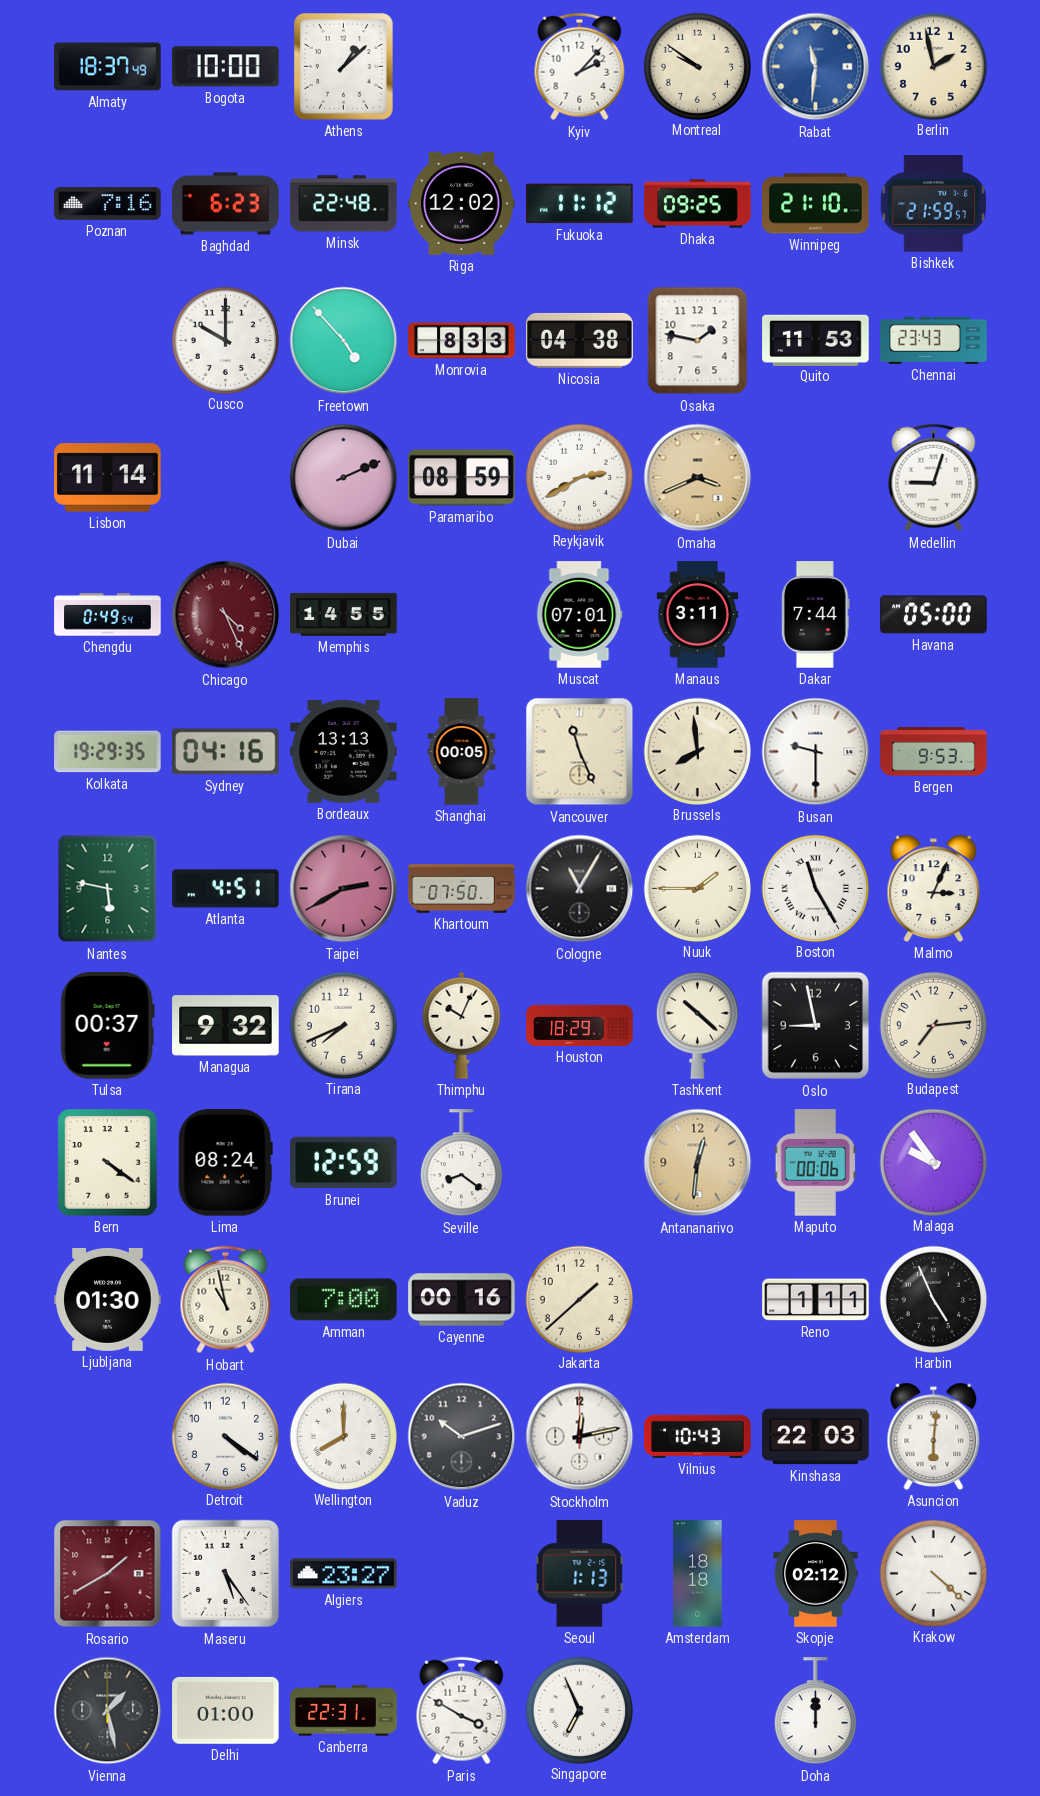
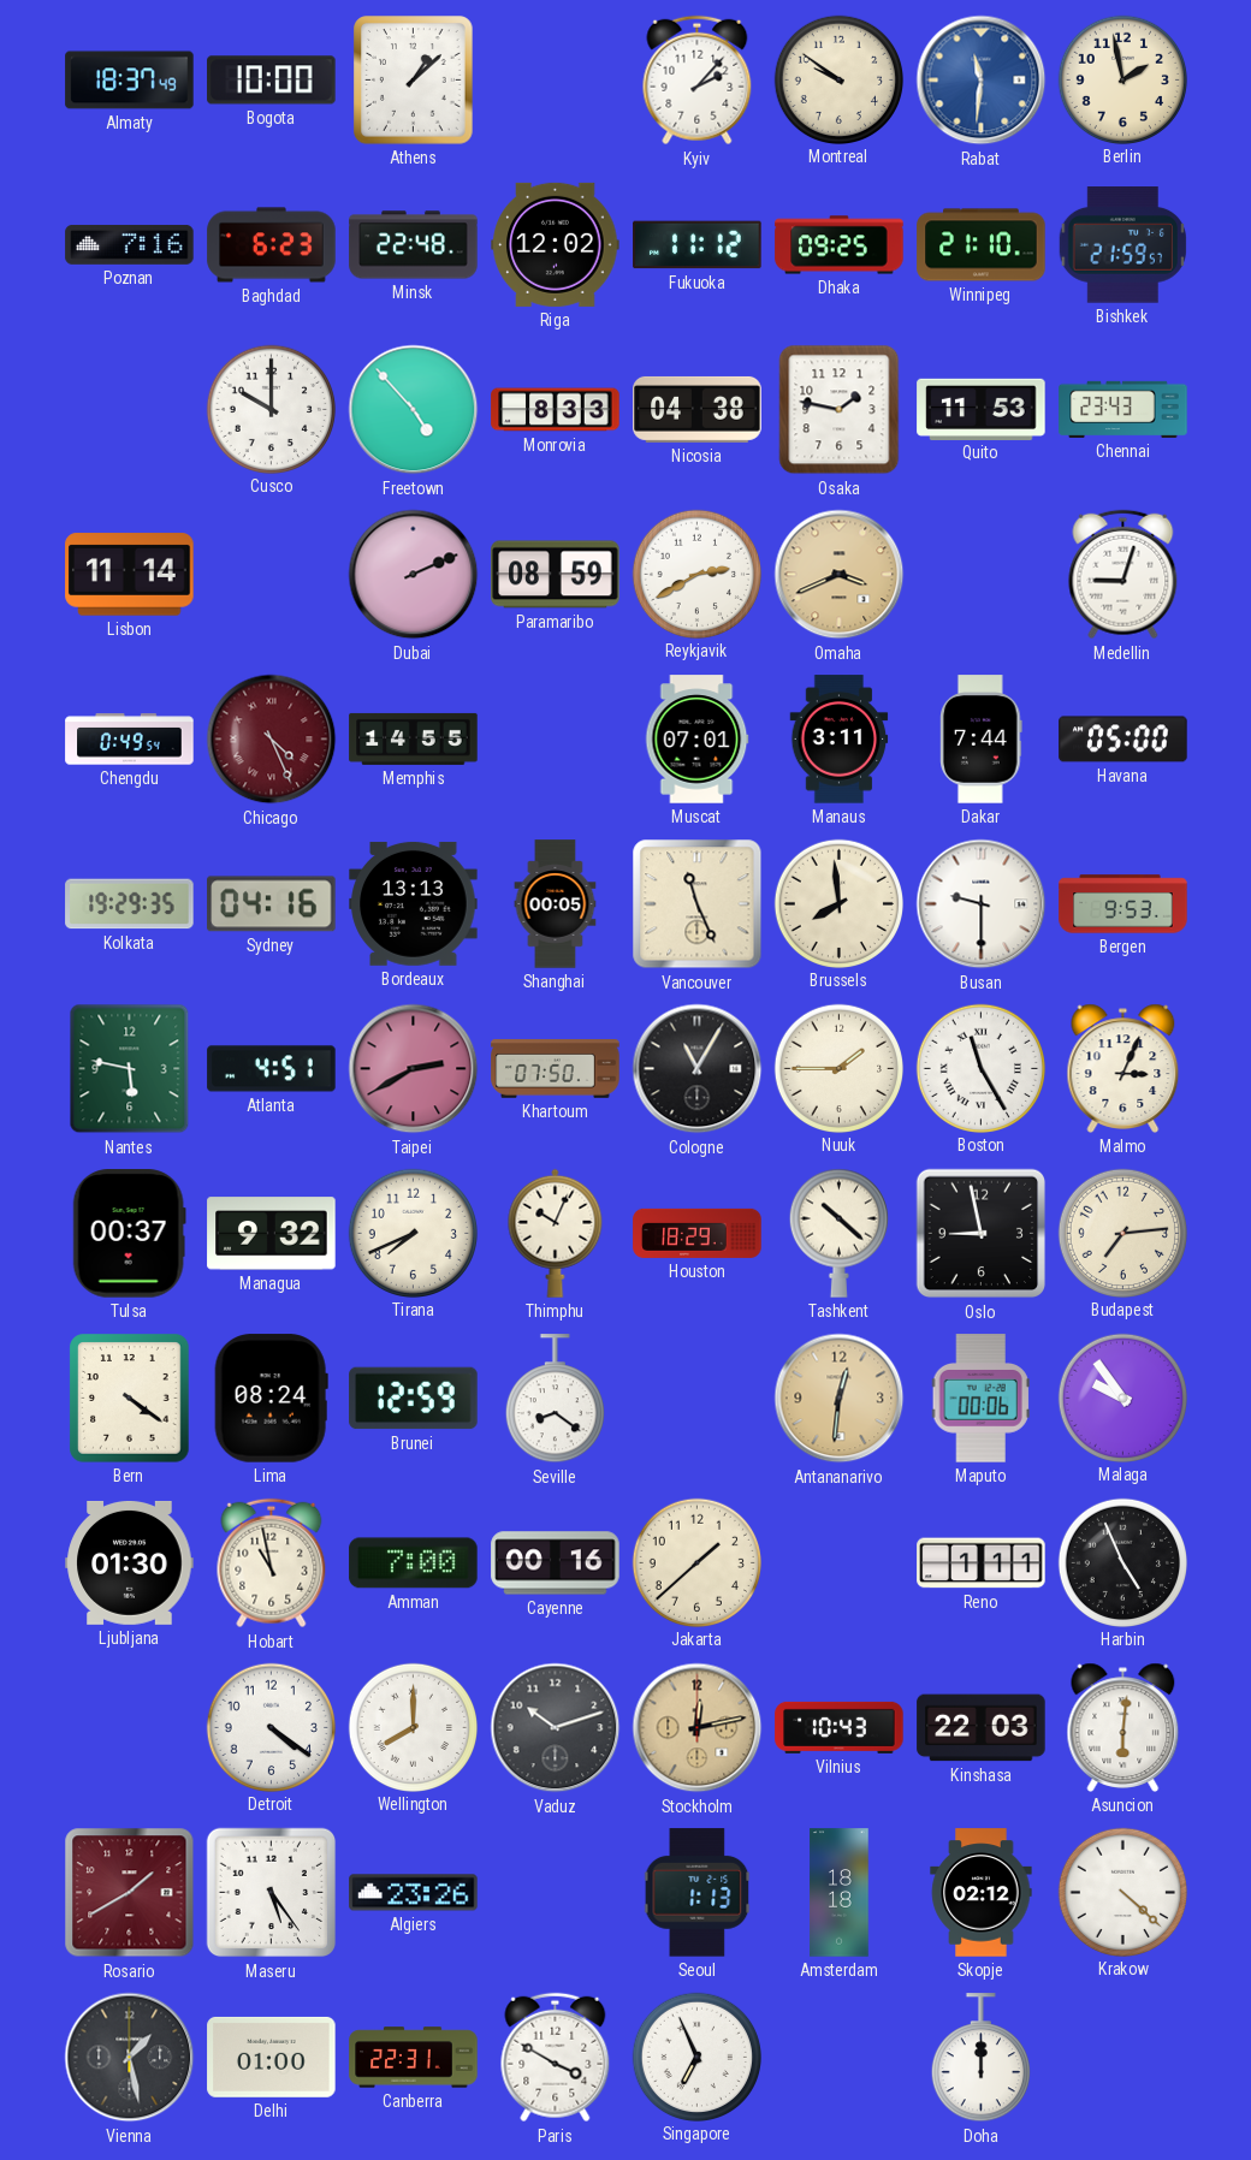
Stockholm dial: white -> champagne (698, 1728)
Algiers: 23:27 -> 23:26 (414, 1893)
